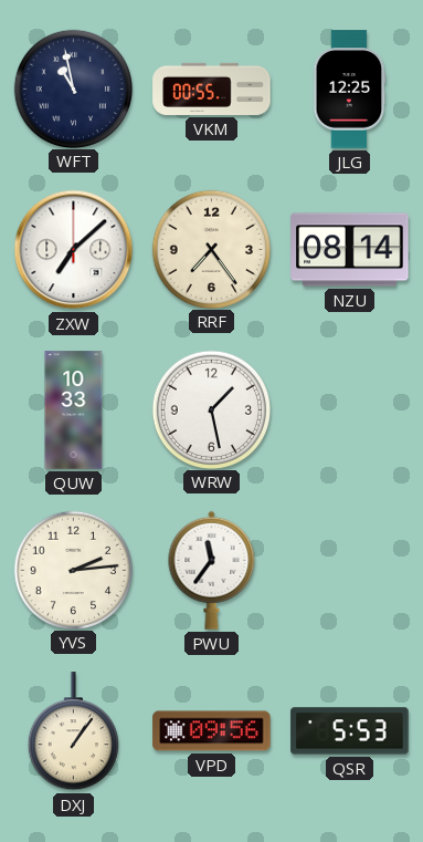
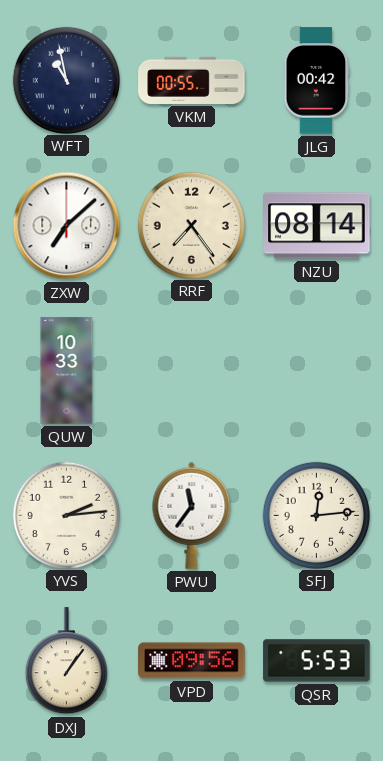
JLG: 12:25 -> 00:42 (316, 81)
WRW: 1:28 -> none (211, 409)
SFJ: none -> 12:14 (316, 515)
